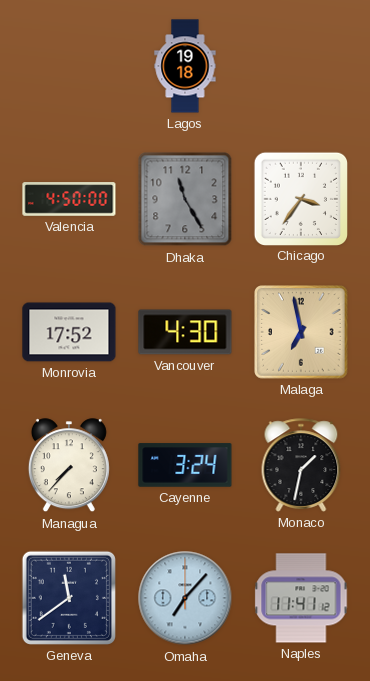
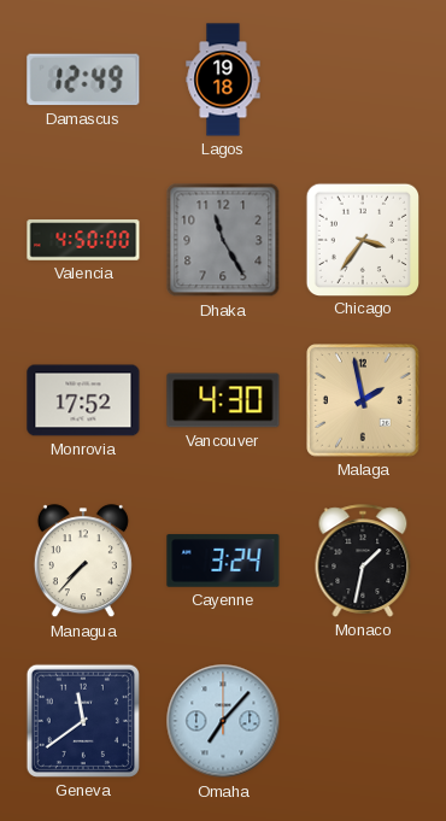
Damascus: none -> 12:49 (83, 80)
Malaga: 6:58 -> 1:58 (363, 400)
Naples: 11:41 -> none (301, 598)
